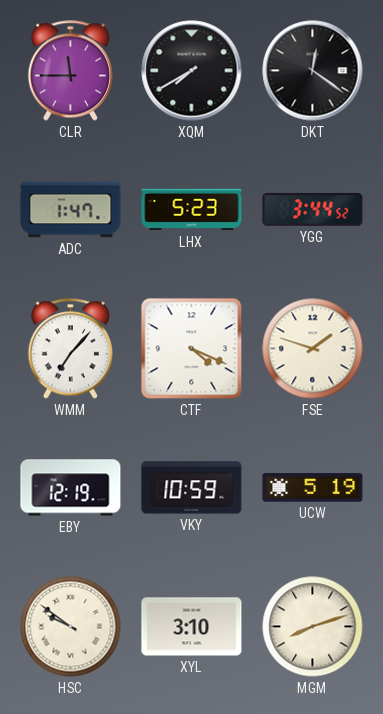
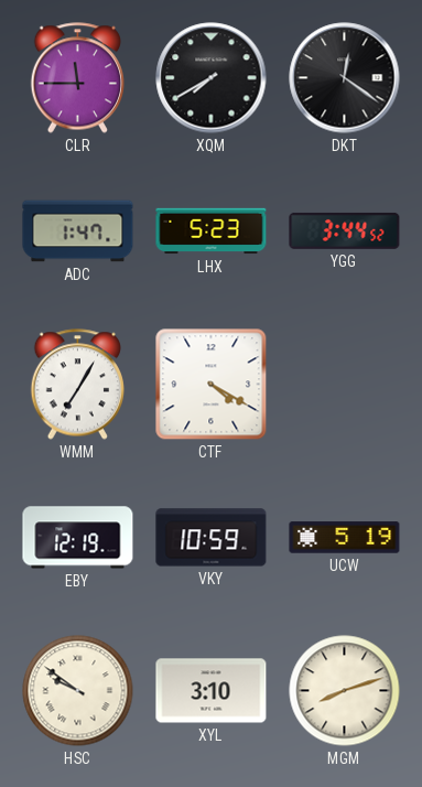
WMM: 7:07 -> 7:05 (77, 385)
CTF: 4:19 -> 4:20 (212, 385)
FSE: 1:48 -> none (313, 349)
